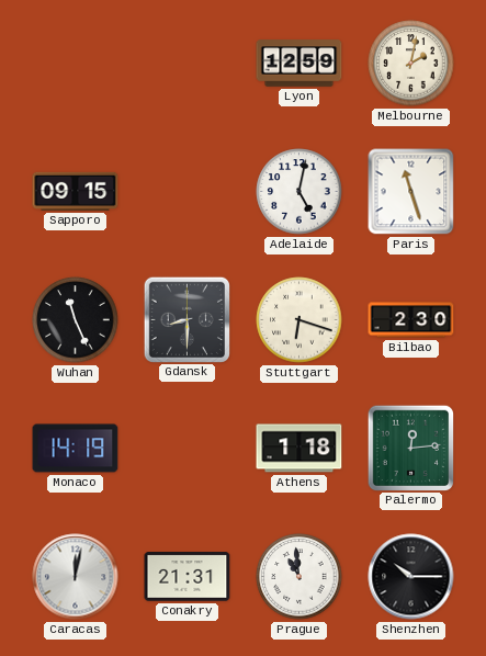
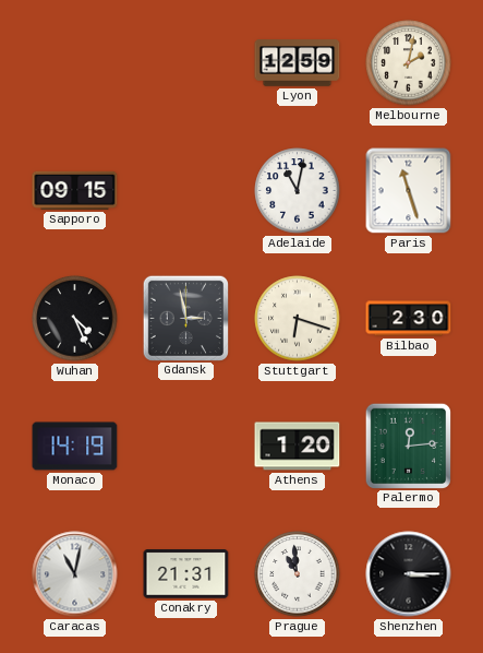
Adelaide: 5:02 -> 11:02 (298, 191)
Wuhan: 11:26 -> 4:26 (75, 319)
Gdansk: 8:30 -> 2:58 (185, 318)
Athens: 1:18 -> 1:20 (298, 447)
Caracas: 12:02 -> 11:02 (75, 574)
Shenzhen: 10:15 -> 3:15 (409, 574)
